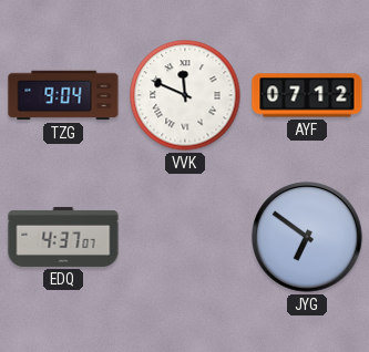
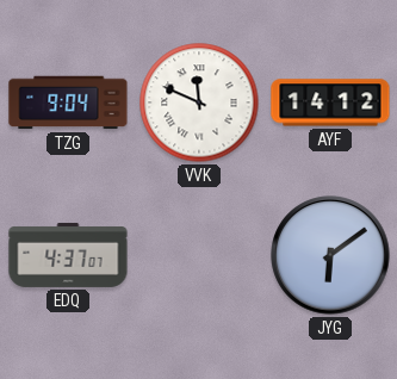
AYF: 07:12 -> 14:12 (330, 102)
JYG: 6:51 -> 6:09 (330, 255)
